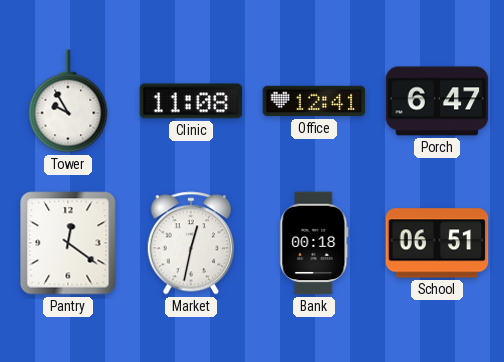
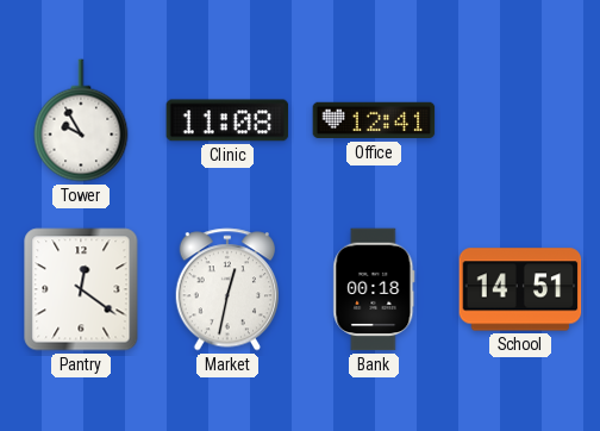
Porch: 6:47 -> none (437, 101)
School: 06:51 -> 14:51 (520, 289)
